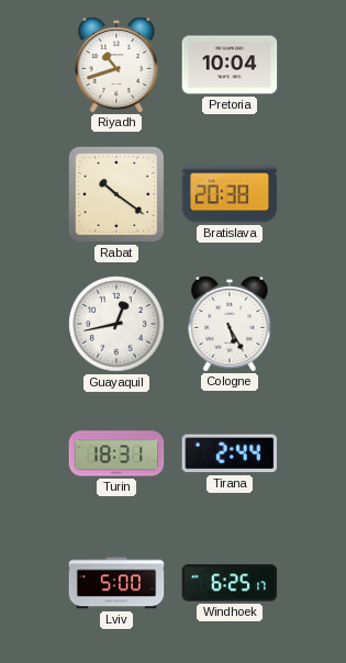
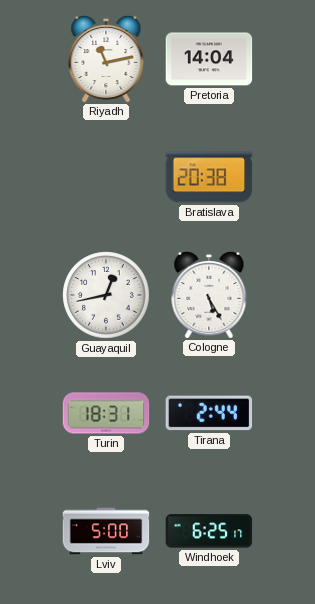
Riyadh: 10:42 -> 11:13 (106, 58)
Pretoria: 10:04 -> 14:04 (209, 59)
Rabat: 10:21 -> none (116, 194)
